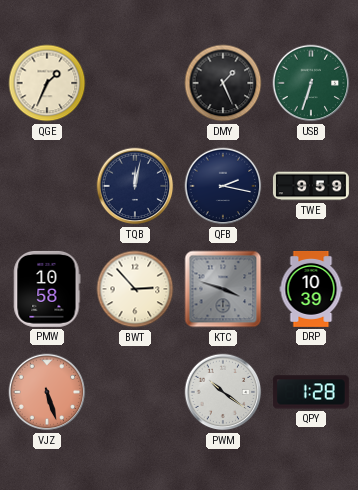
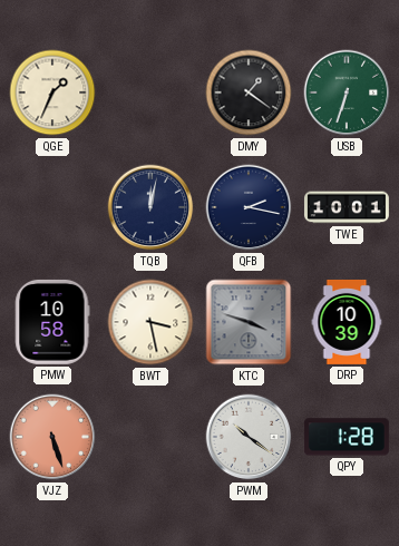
DMY: 1:26 -> 1:21 (249, 92)
TWE: 9:59 -> 10:01 (347, 207)
BWT: 2:53 -> 3:28 (150, 322)
